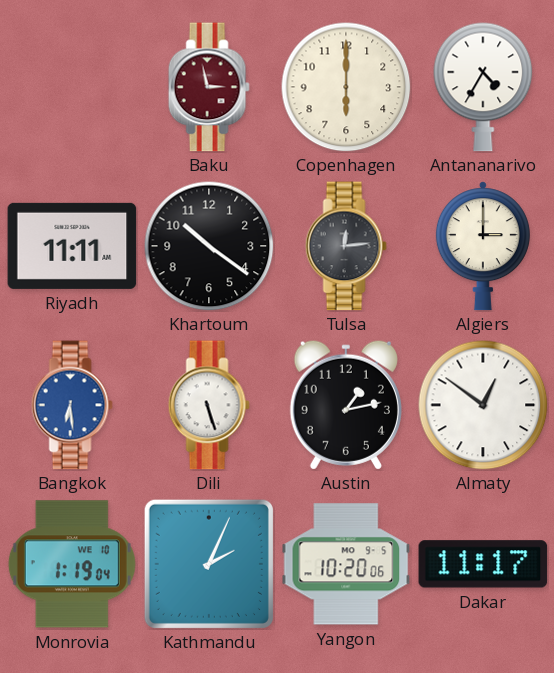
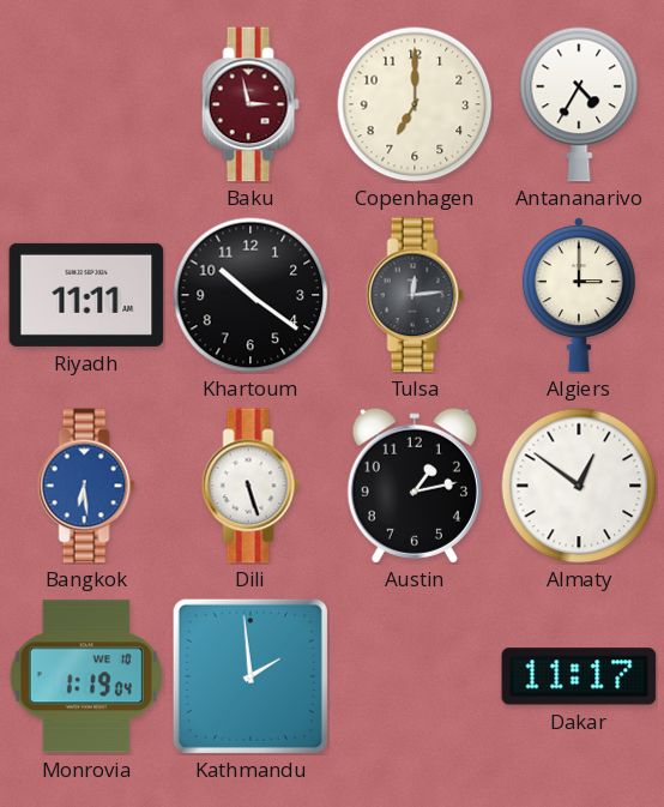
Copenhagen: 6:00 -> 7:00 (415, 104)
Kathmandu: 2:04 -> 1:59 (250, 676)
Yangon: 10:20 -> none (346, 564)
